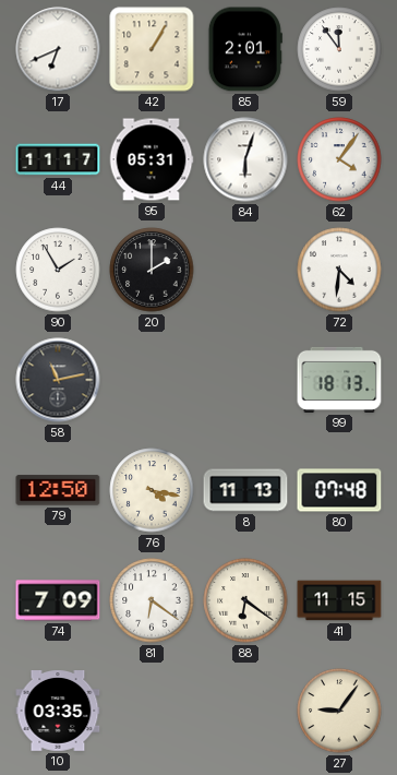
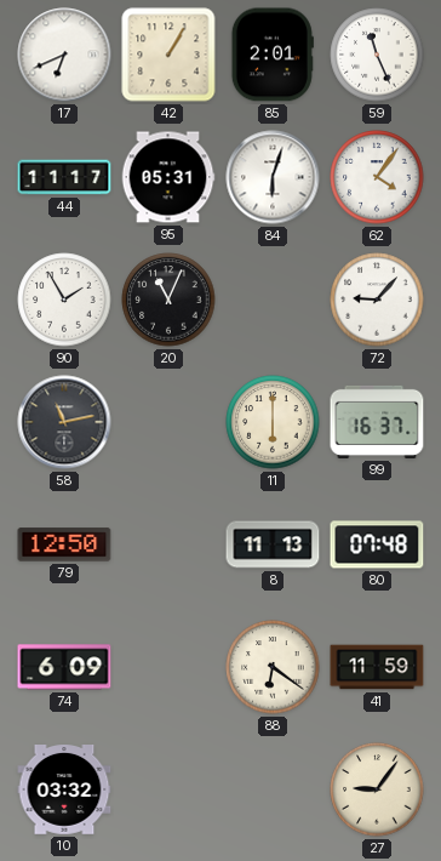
59: 11:54 -> 11:26 (377, 55)
20: 2:00 -> 11:04 (168, 300)
72: 4:31 -> 9:07 (377, 300)
11: none -> 6:00 (273, 422)
99: 18:13 -> 16:37 (377, 422)
76: 4:17 -> none (152, 490)
74: 7:09 -> 6:09 (64, 667)
81: 6:21 -> none (152, 600)
41: 11:15 -> 11:59 (377, 667)
10: 03:35 -> 03:32 (64, 791)
